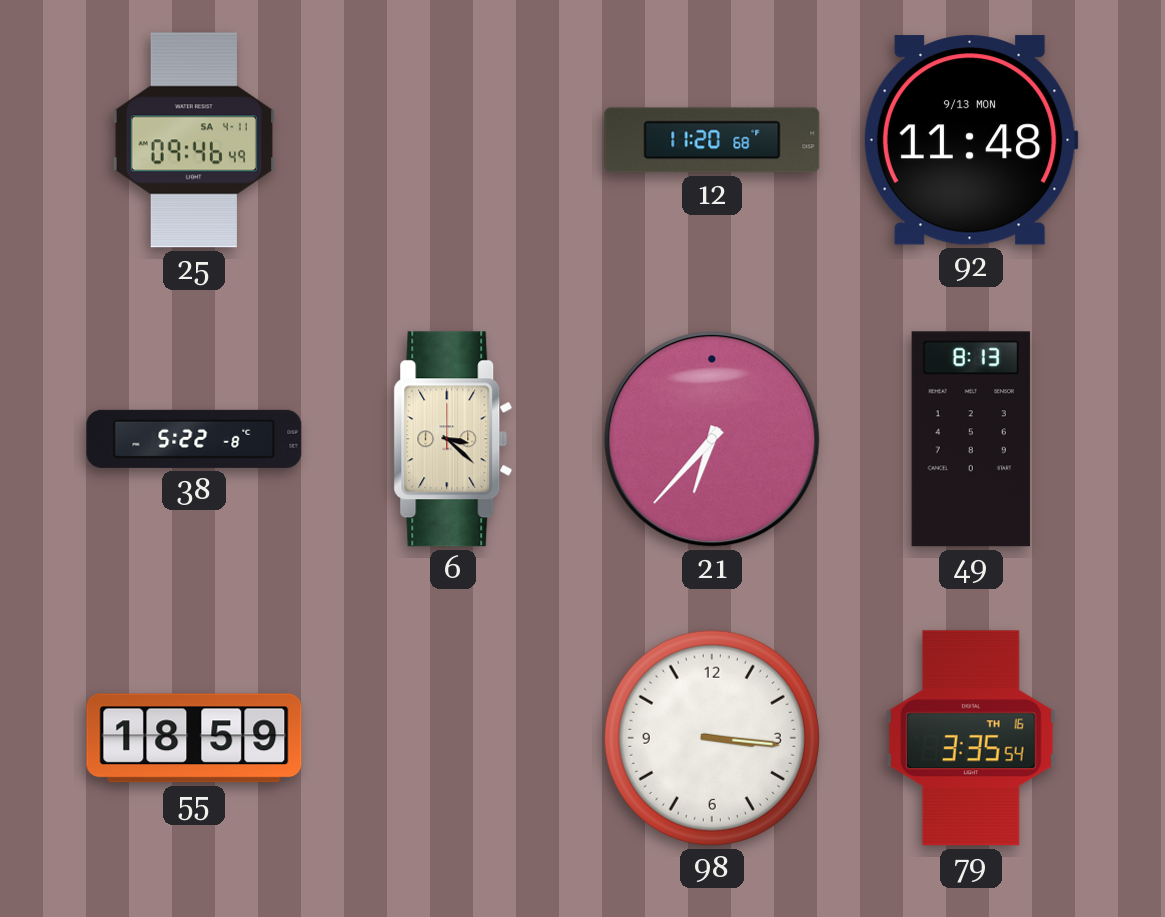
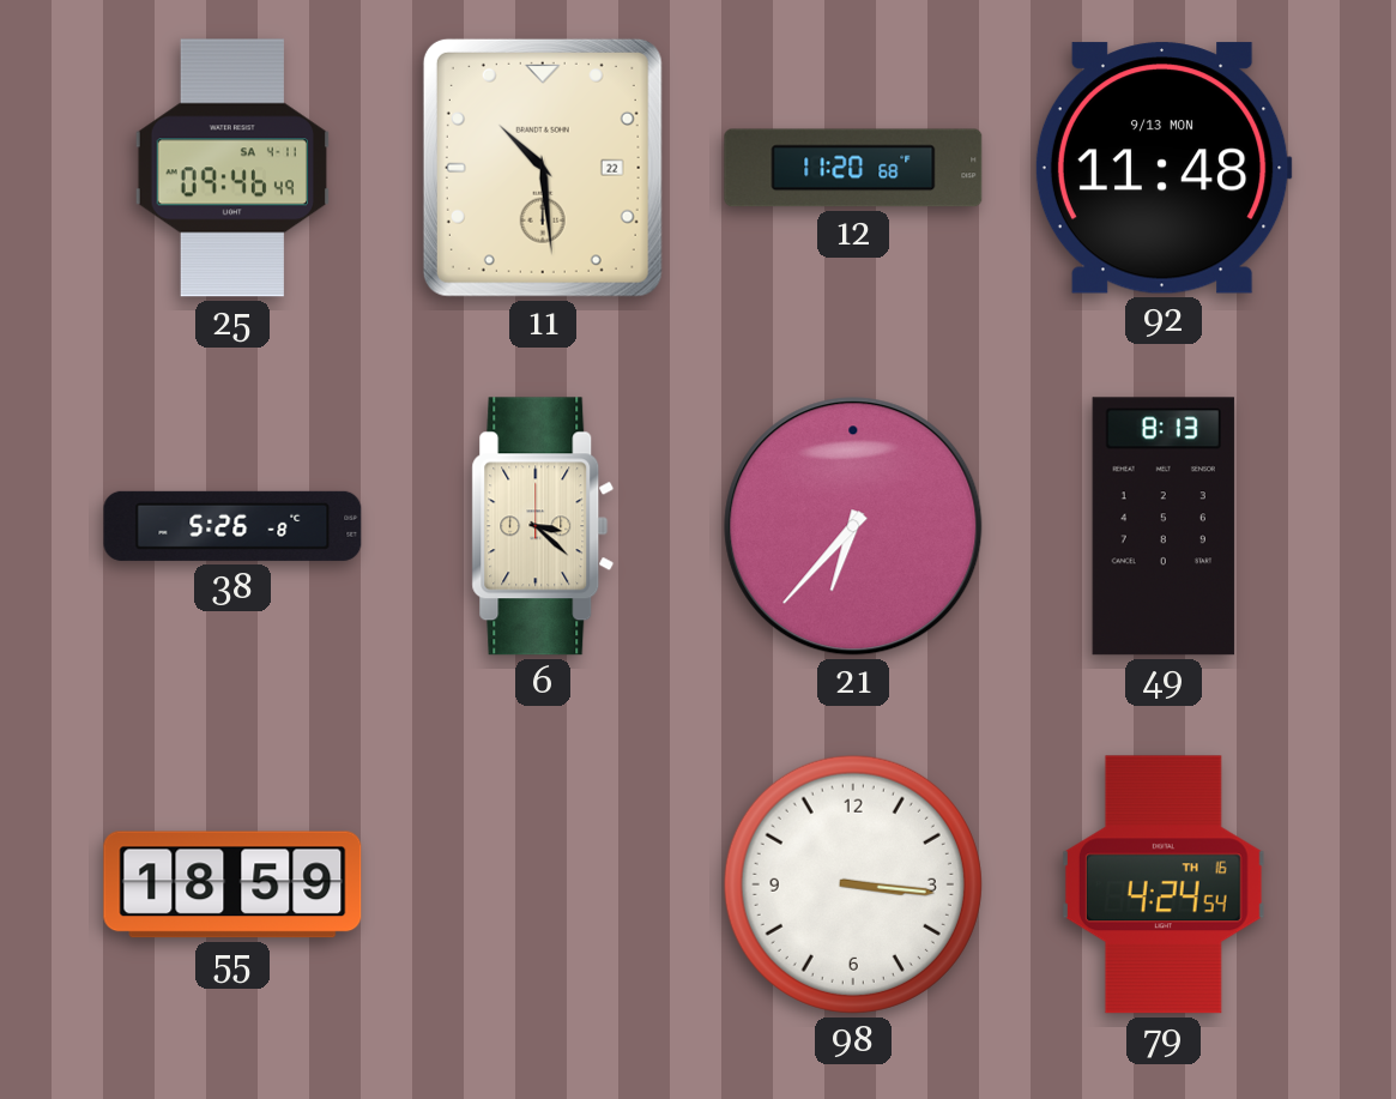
11: none -> 10:29 (543, 168)
38: 5:22 -> 5:26 (232, 526)
79: 3:35 -> 4:24 (1164, 884)
